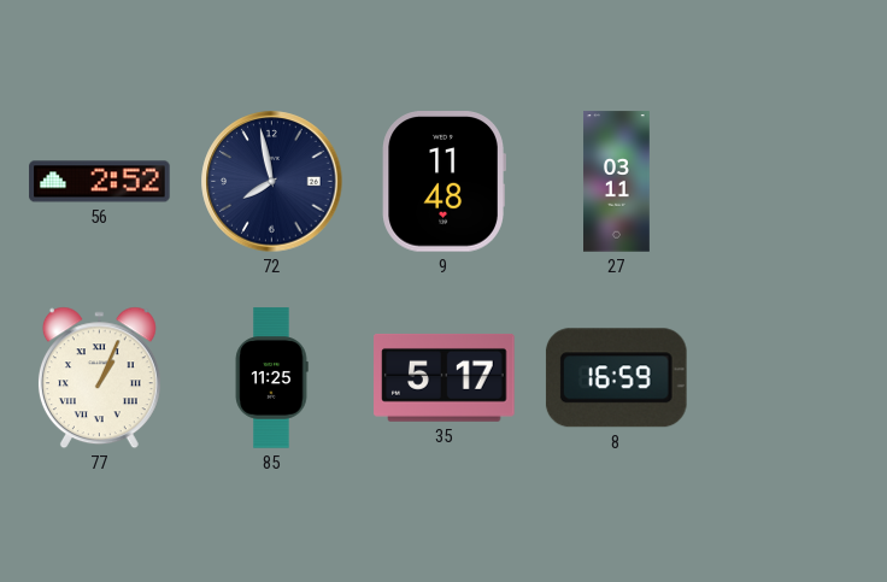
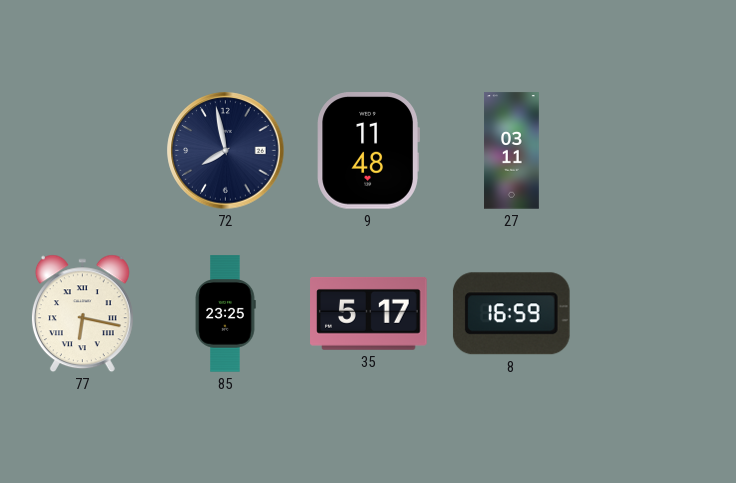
56: 2:52 -> none (100, 182)
77: 1:04 -> 6:17 (82, 314)
85: 11:25 -> 23:25 (225, 314)
